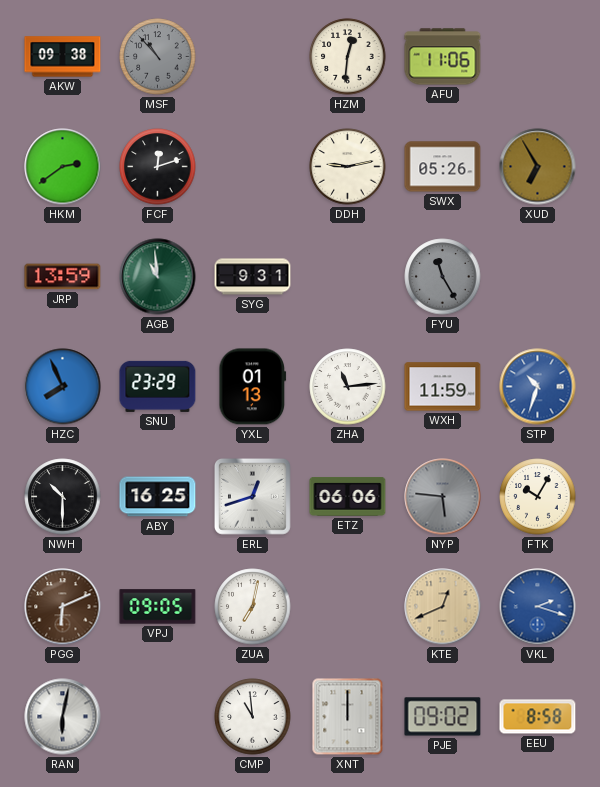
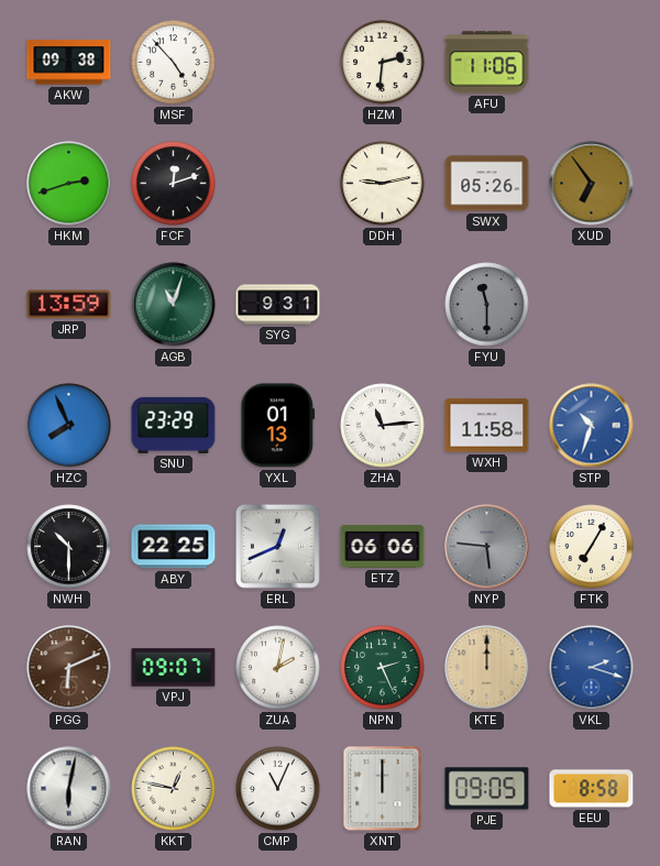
MSF: 10:53 -> 4:53 (174, 63)
MSF dial: grey -> white (174, 63)
HZM: 12:31 -> 2:31 (383, 63)
HKM: 2:39 -> 2:42 (69, 184)
XUD: 6:55 -> 6:54 (592, 184)
AGB: 10:59 -> 11:03 (174, 305)
FYU: 11:25 -> 11:30 (487, 305)
WXH: 11:59 -> 11:58 (487, 426)
ABY: 16:25 -> 22:25 (174, 547)
ERL: 12:42 -> 12:41 (278, 547)
FTK: 10:05 -> 7:05 (592, 547)
VPJ: 09:05 -> 09:07 (174, 668)
ZUA: 7:02 -> 2:02 (278, 668)
NPN: none -> 2:26 (383, 668)
KTE: 12:41 -> 12:00 (487, 668)
KKT: none -> 12:47 (174, 789)
CMP: 10:59 -> 11:04 (278, 789)
PJE: 09:02 -> 09:05 (487, 789)
